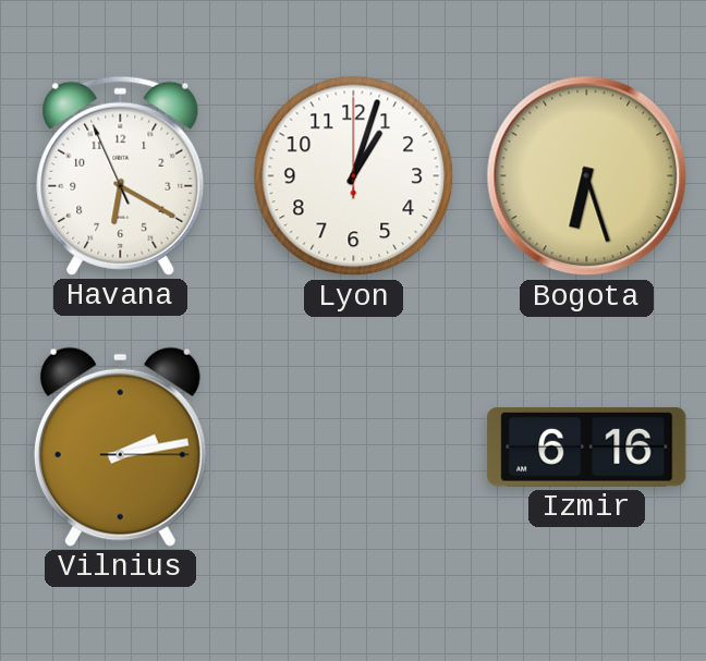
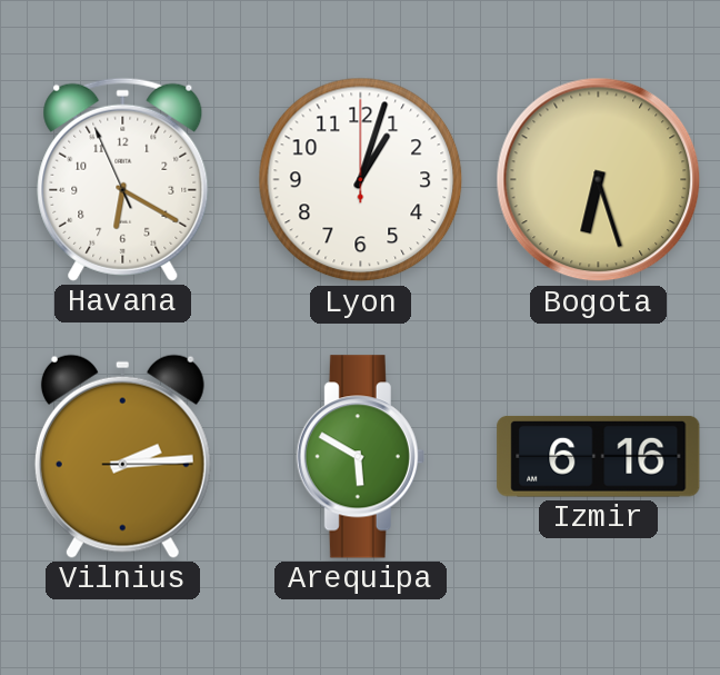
Vilnius: 2:13 -> 2:14 (122, 456)
Arequipa: none -> 5:50 (360, 457)
